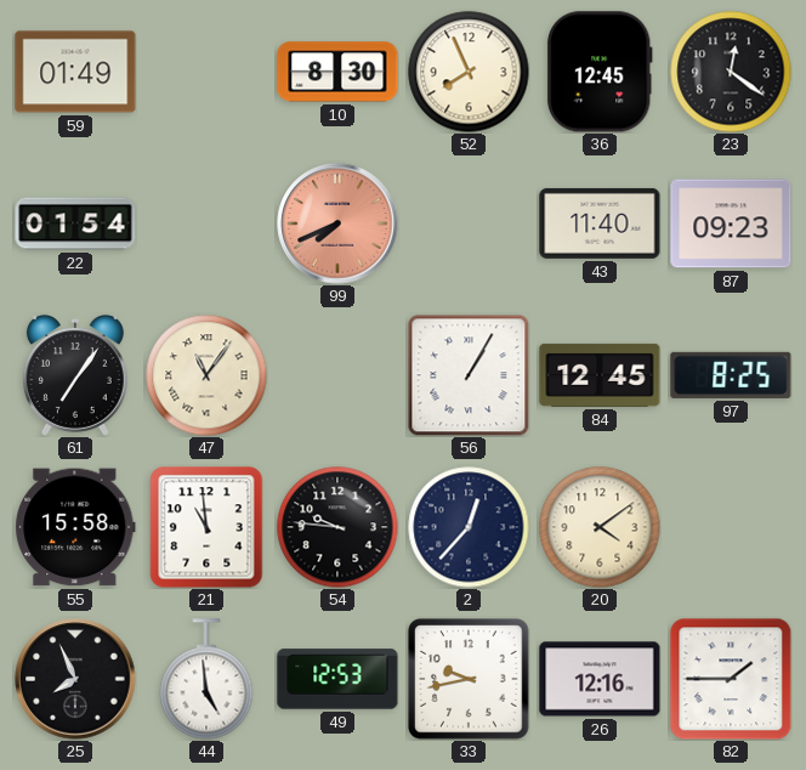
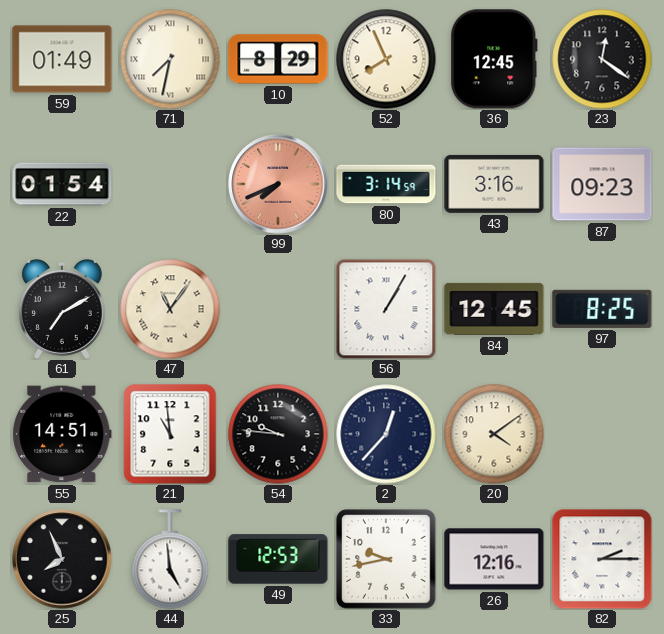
71: none -> 7:32 (170, 59)
10: 8:30 -> 8:29 (278, 59)
80: none -> 3:14 (386, 184)
43: 11:40 -> 3:16 (494, 184)
61: 7:06 -> 7:10 (62, 310)
55: 15:58 -> 14:51 (62, 434)
82: 1:45 -> 2:15 (602, 559)
